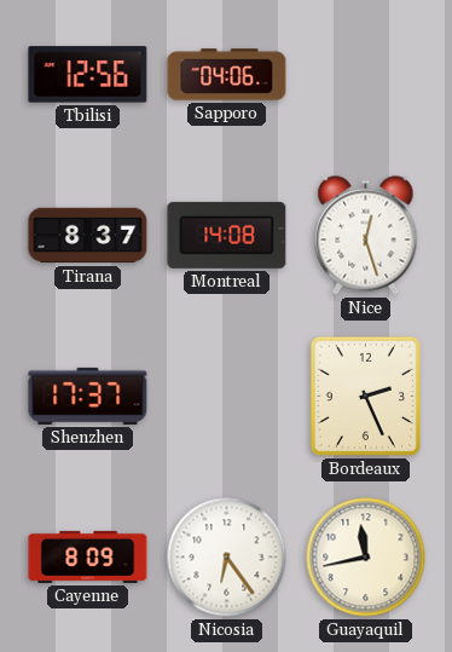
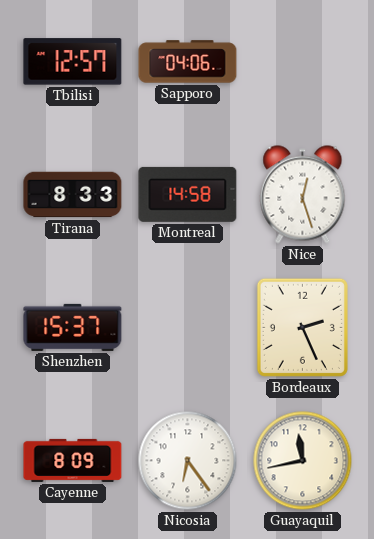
Tbilisi: 12:56 -> 12:57 (73, 62)
Tirana: 8:37 -> 8:33 (73, 195)
Montreal: 14:08 -> 14:58 (188, 194)
Shenzhen: 17:37 -> 15:37 (73, 327)
